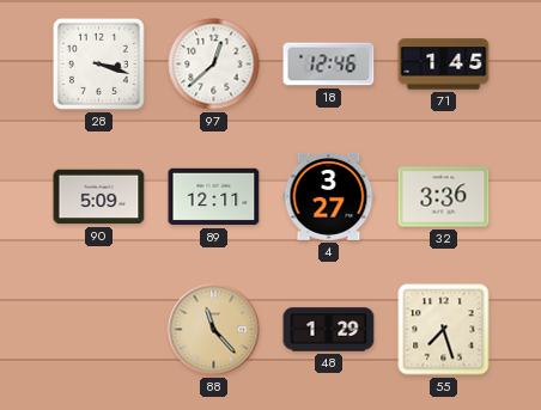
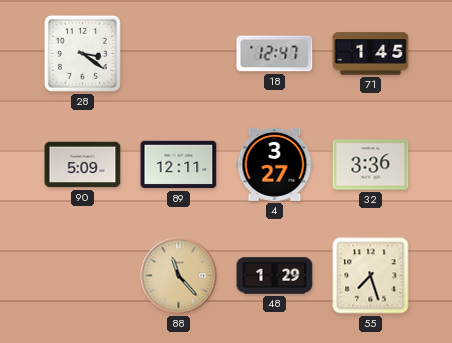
28: 3:18 -> 3:21 (82, 53)
97: 12:38 -> none (214, 65)
18: 12:46 -> 12:47 (275, 54)
